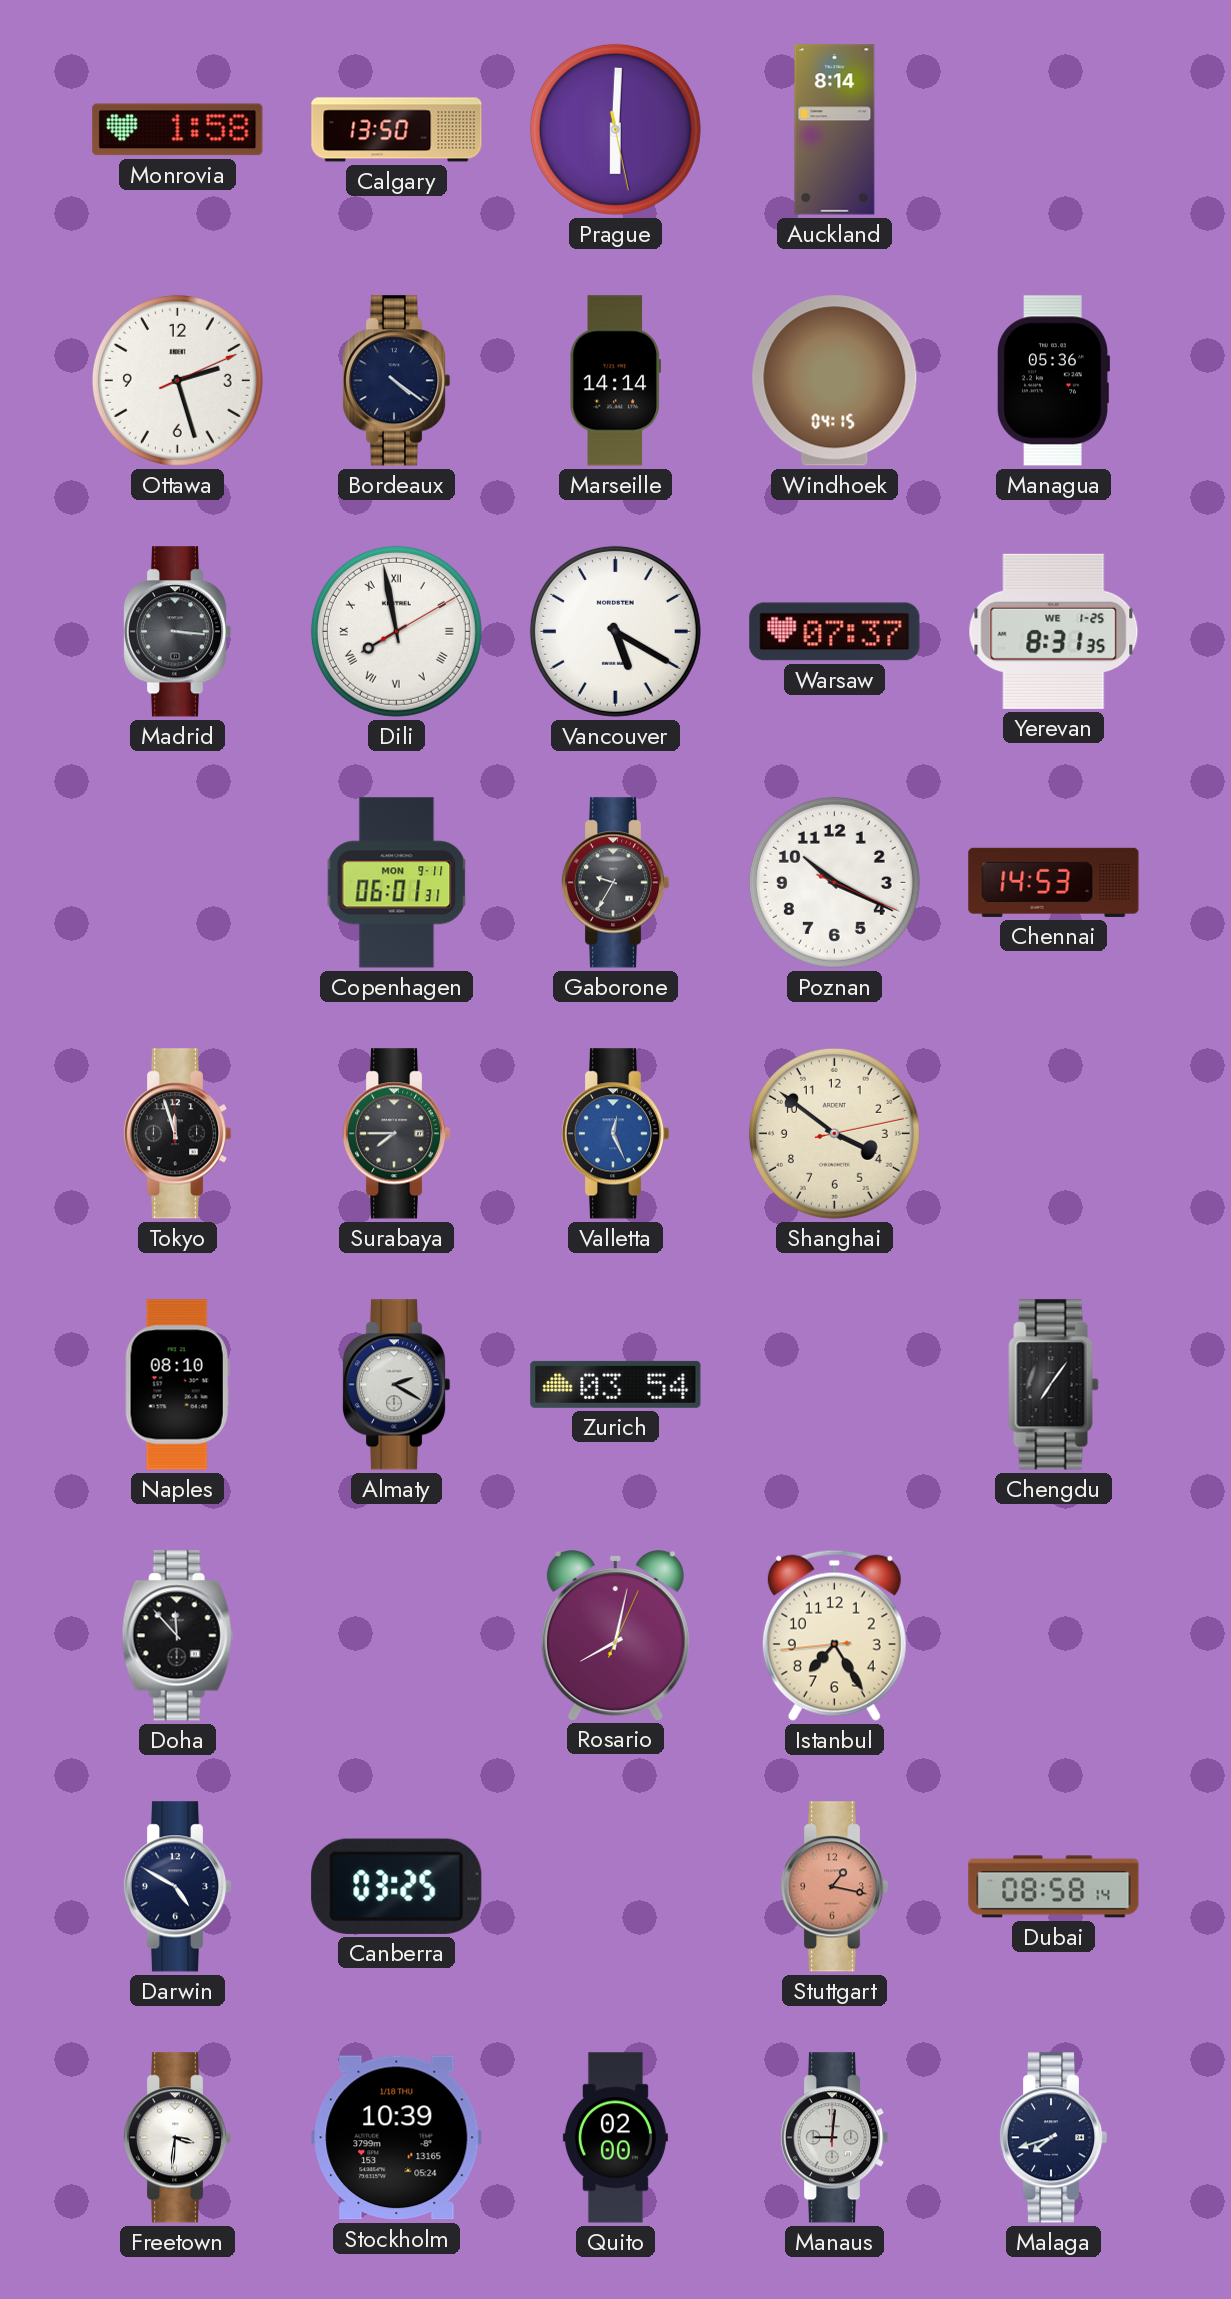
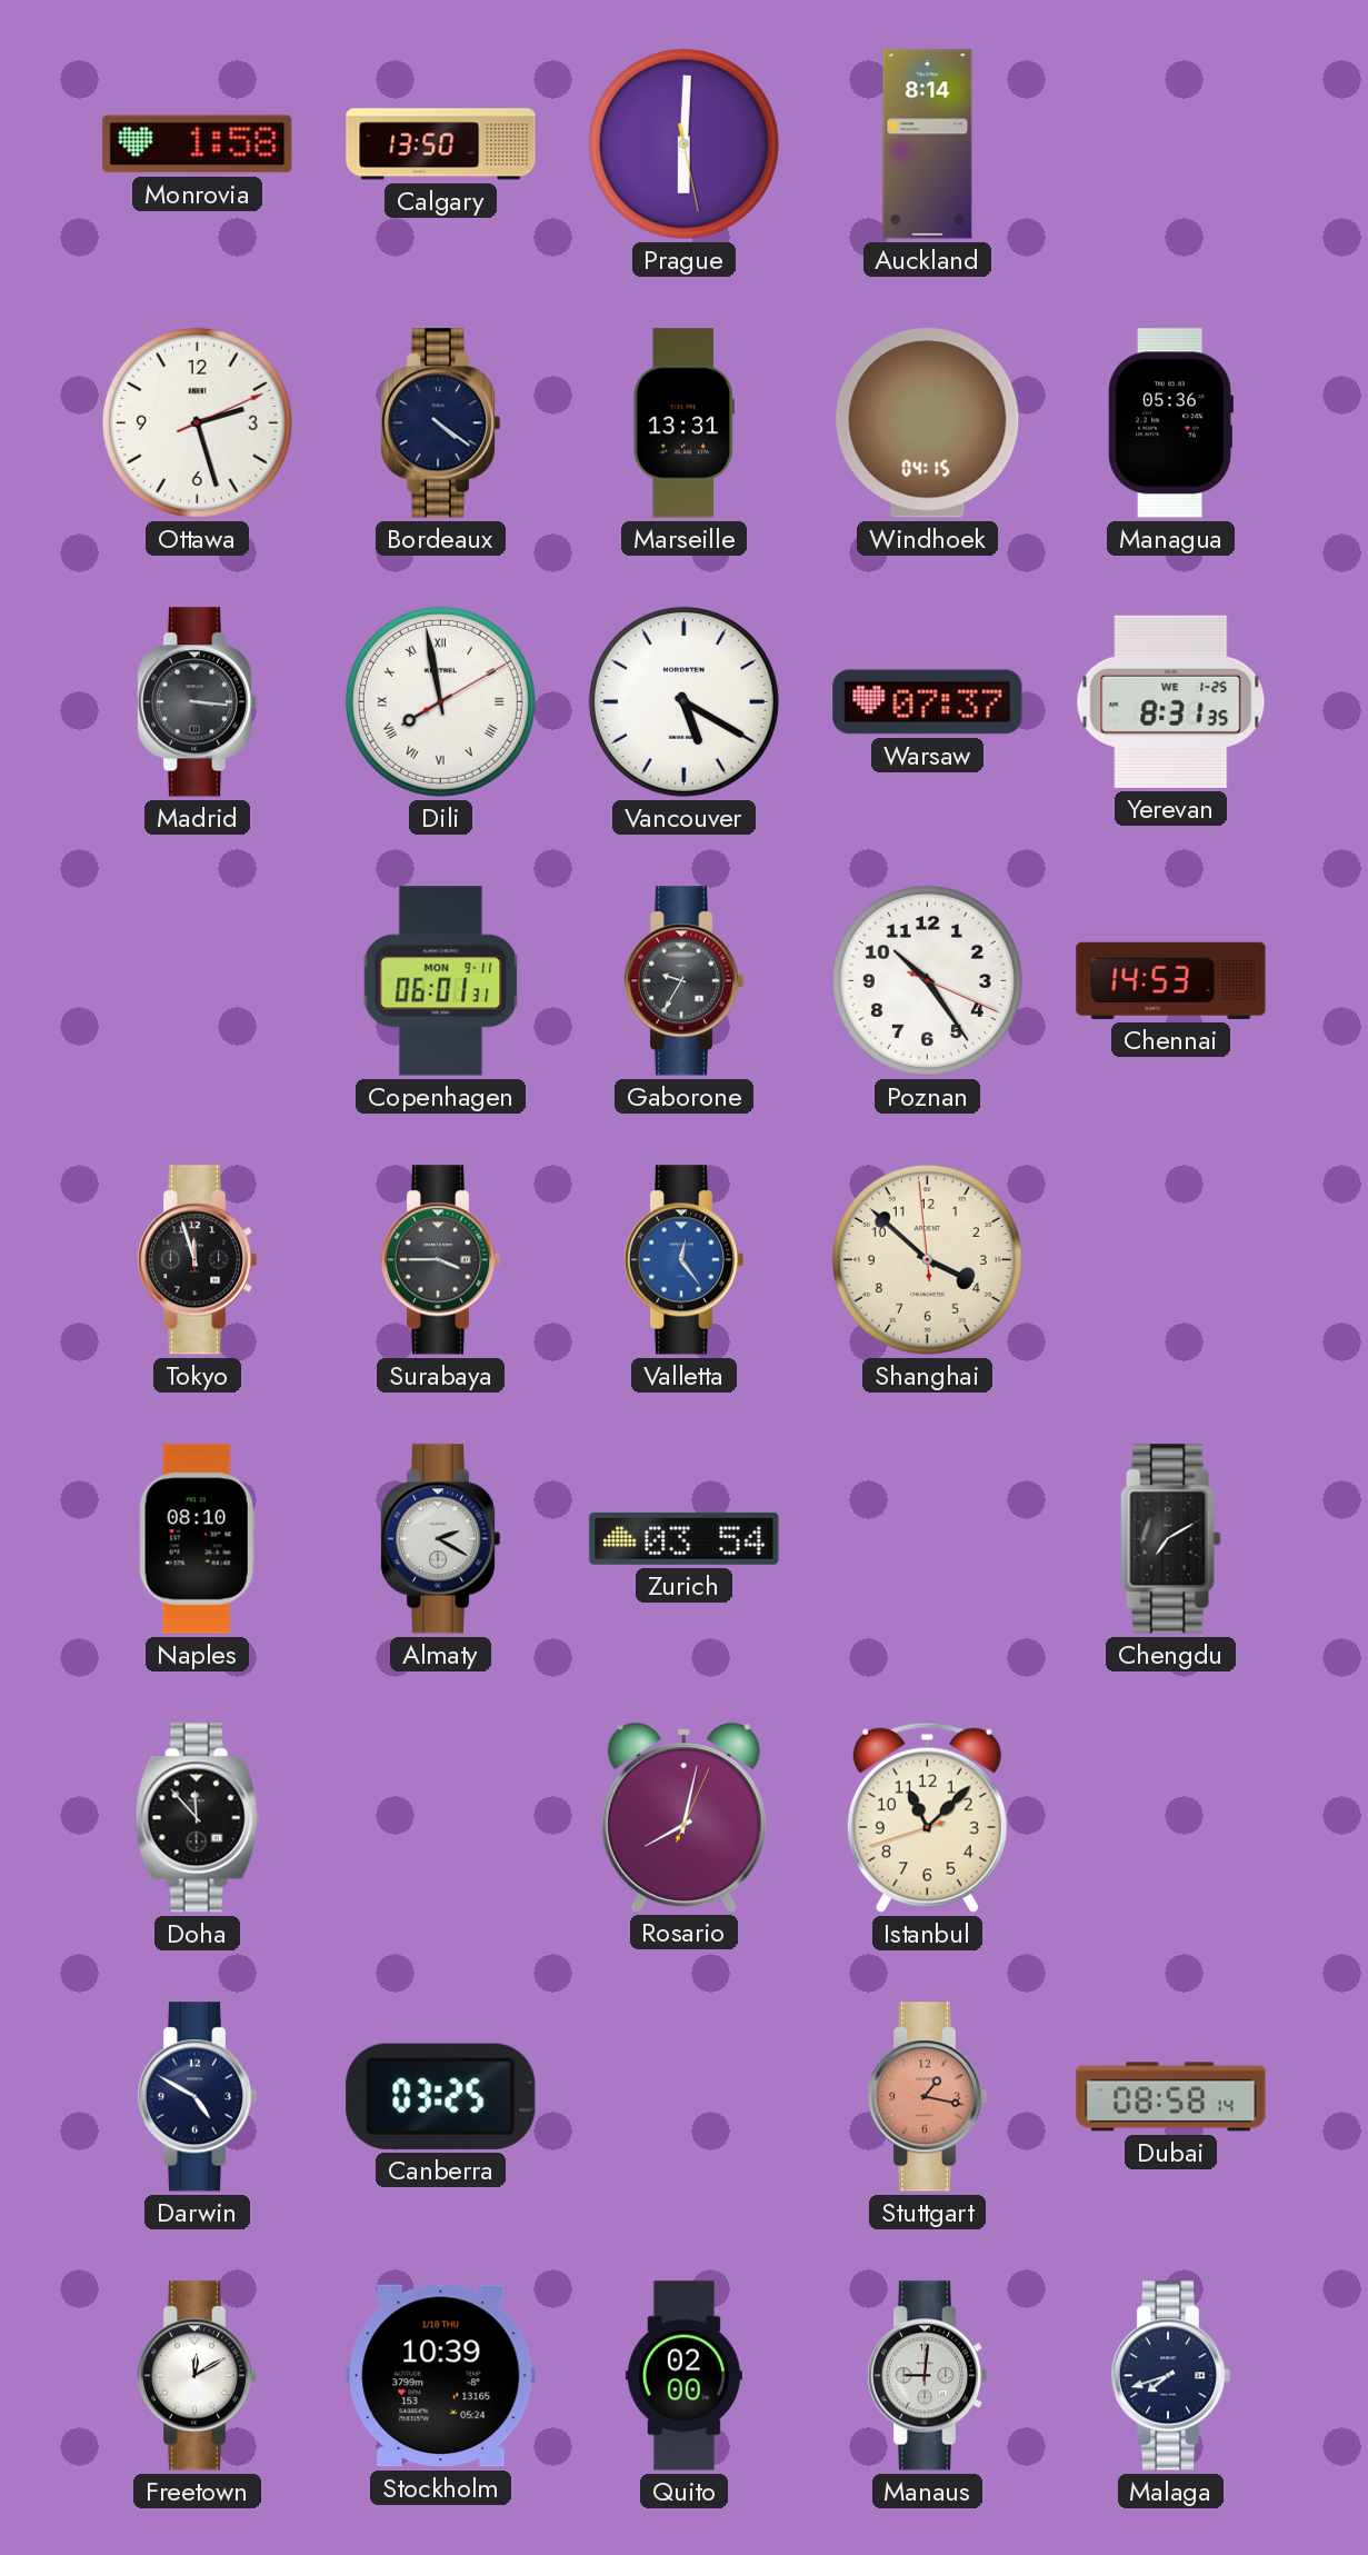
Marseille: 14:14 -> 13:31 (683, 423)
Poznan: 10:19 -> 10:24 (927, 980)
Surabaya: 7:45 -> 3:45 (440, 1260)
Valletta: 12:26 -> 12:24 (683, 1260)
Shanghai: 3:51:13 -> 3:51:59 (927, 1259)
Chengdu: 7:06 -> 7:10 (1171, 1539)
Istanbul: 7:24 -> 11:07 (927, 1817)
Freetown: 3:31 -> 12:10 (197, 2376)
